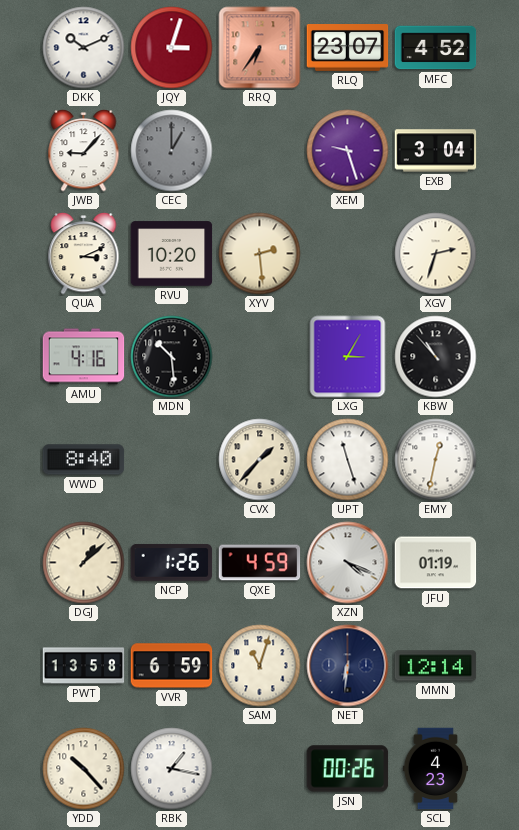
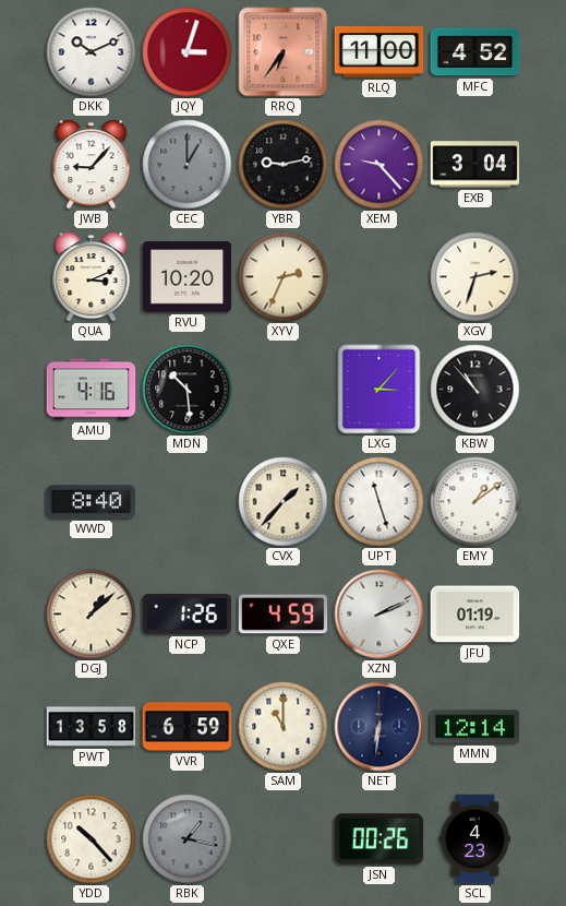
RLQ: 23:07 -> 11:00 (380, 52)
YBR: none -> 9:13 (284, 165)
XEM: 9:27 -> 9:23 (380, 165)
XYV: 2:29 -> 2:34 (284, 277)
LXG: 3:05 -> 3:07 (380, 390)
EMY: 12:32 -> 1:09 (475, 502)
XZN: 4:19 -> 2:11 (380, 615)
SAM: 11:03 -> 11:00 (284, 727)
RBK dial: white -> grey (188, 839)
